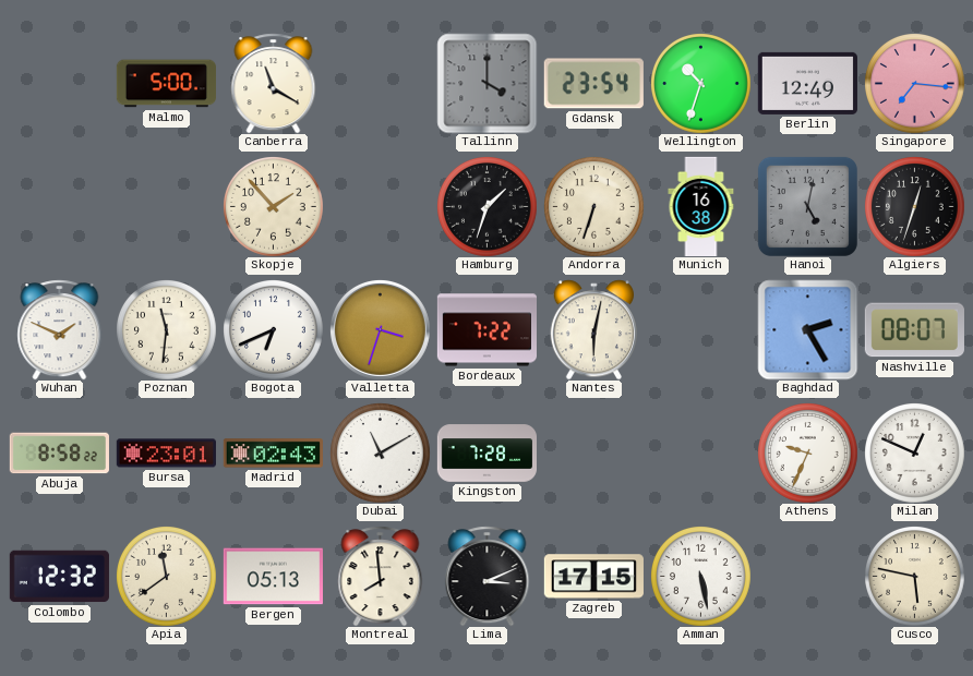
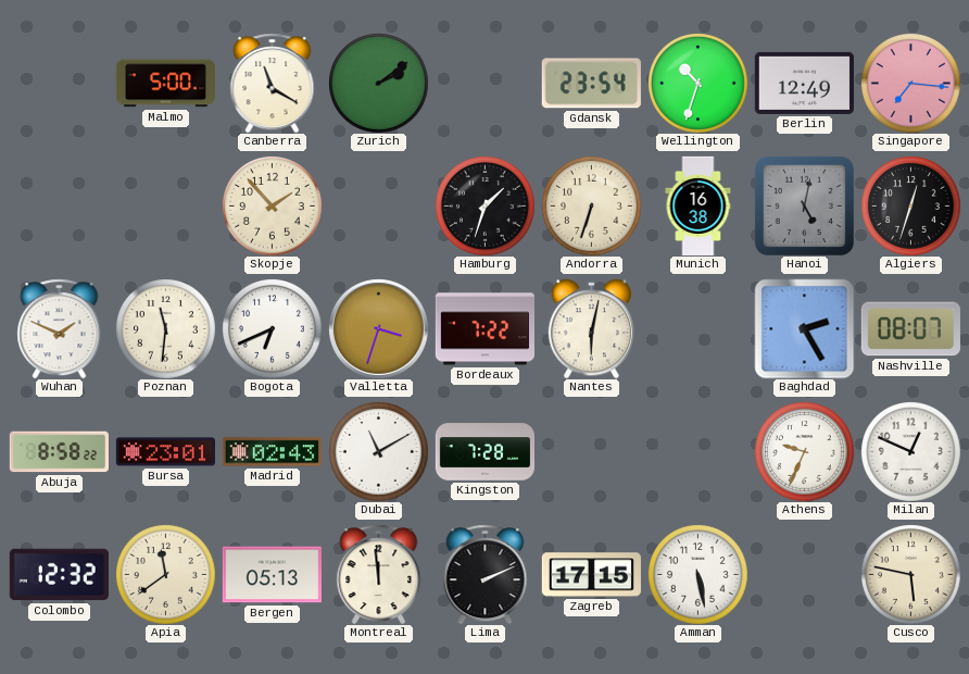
Zurich: none -> 2:09 (379, 84)
Tallinn: 4:00 -> none (487, 83)
Montreal: 7:59 -> 11:59 (379, 574)
Lima: 3:11 -> 2:11 (486, 574)
